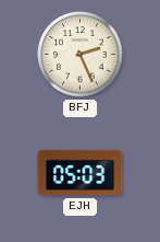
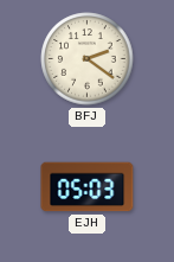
BFJ: 2:26 -> 2:21 (88, 59)
